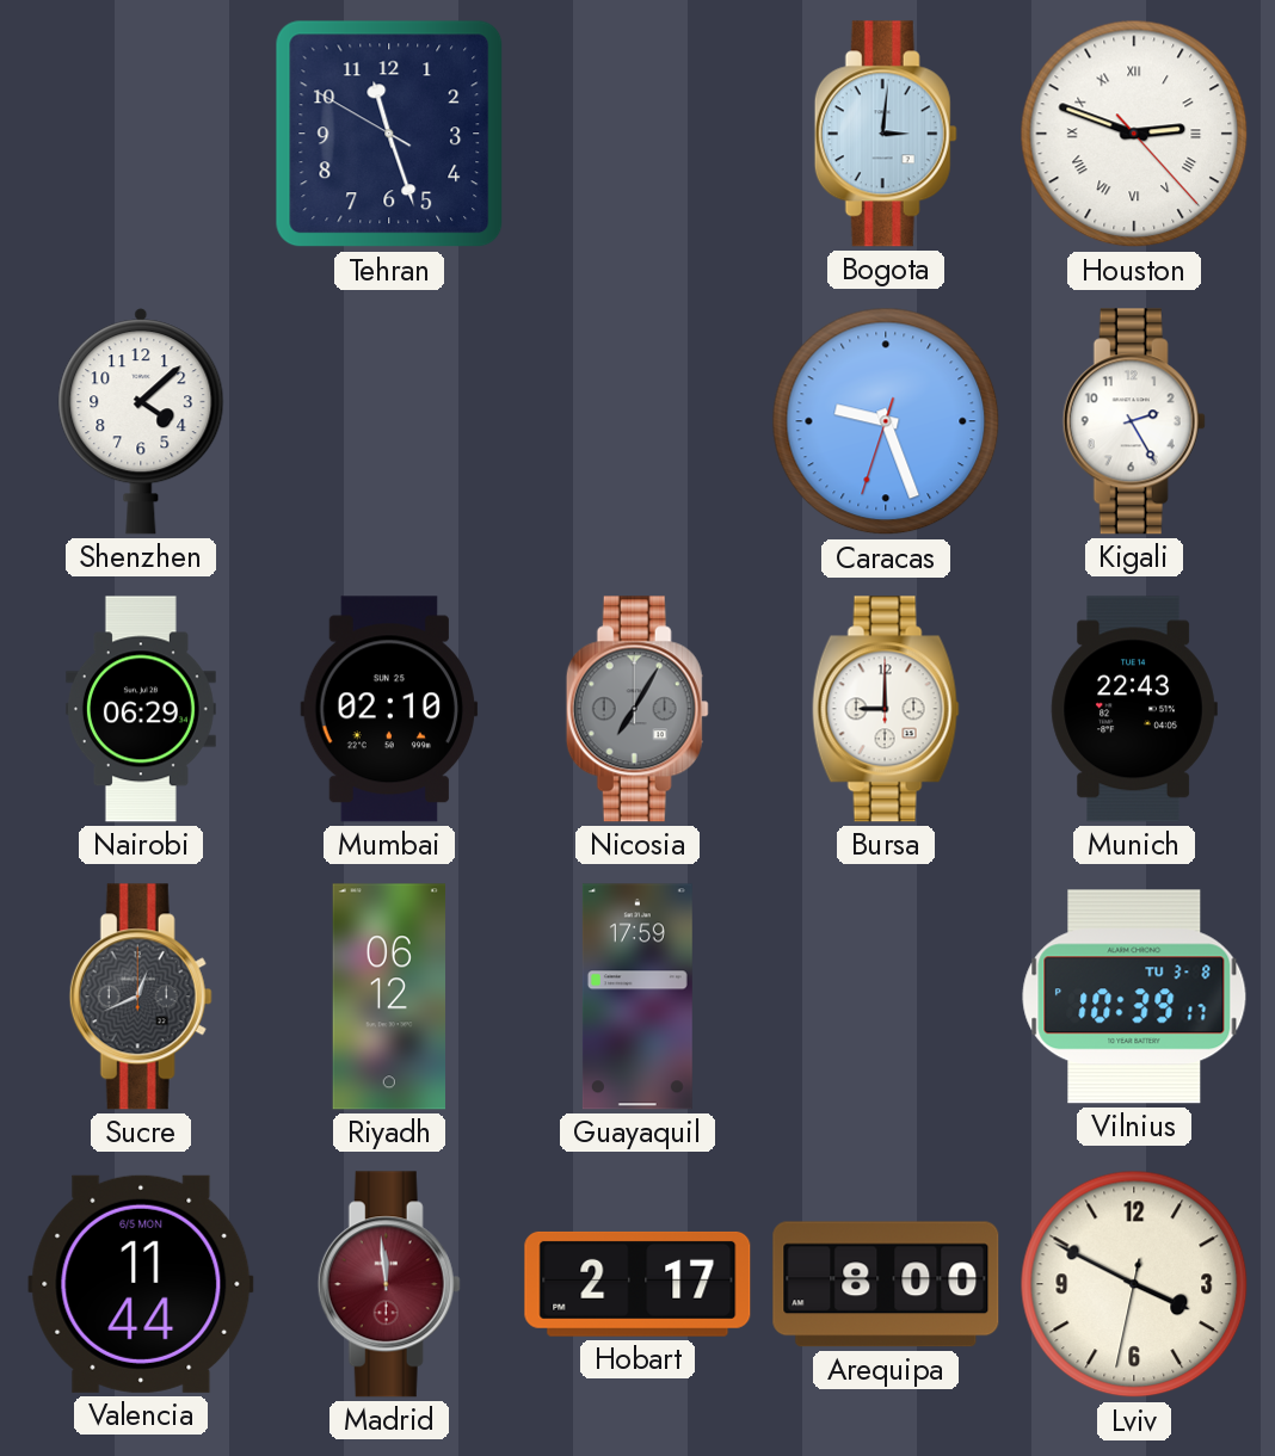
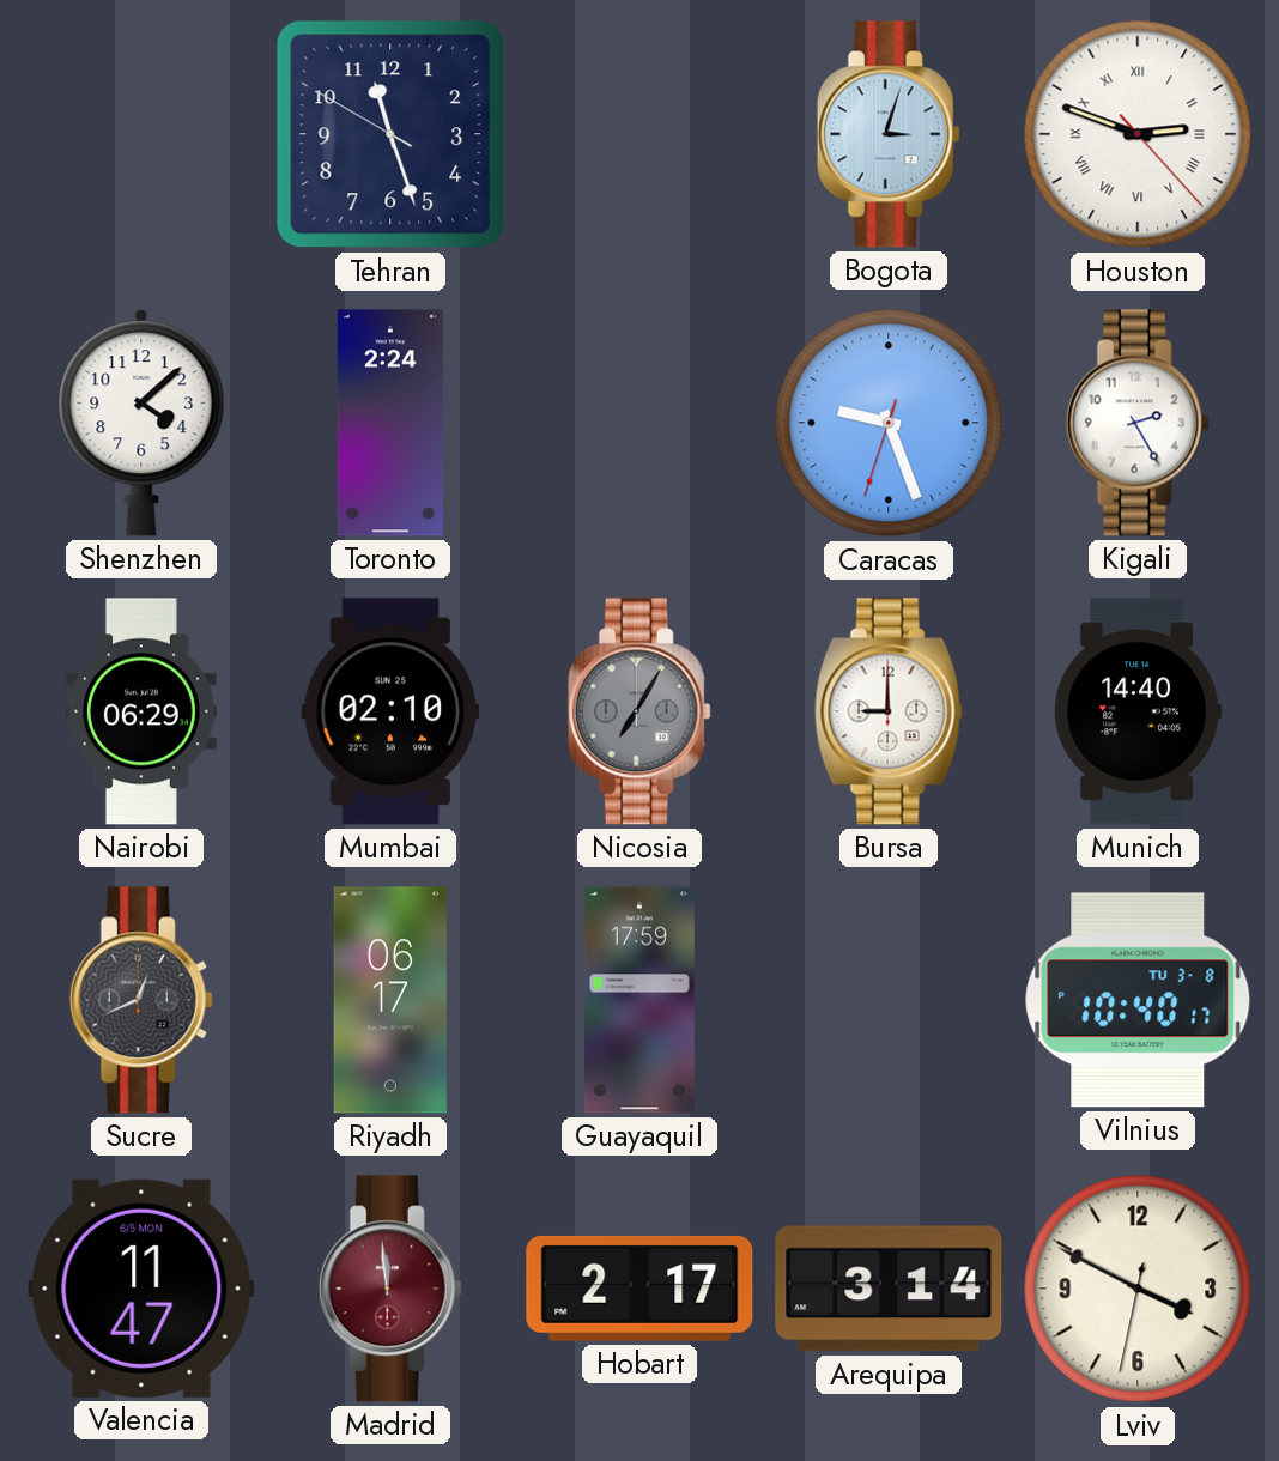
Bogota: 3:01 -> 3:03 (889, 134)
Toronto: none -> 2:24 (390, 423)
Munich: 22:43 -> 14:40 (1138, 711)
Riyadh: 06:12 -> 06:17 (389, 1000)
Vilnius: 10:39 -> 10:40 (1138, 1000)
Valencia: 11:44 -> 11:47 (141, 1289)
Arequipa: 8:00 -> 3:14 (889, 1289)
